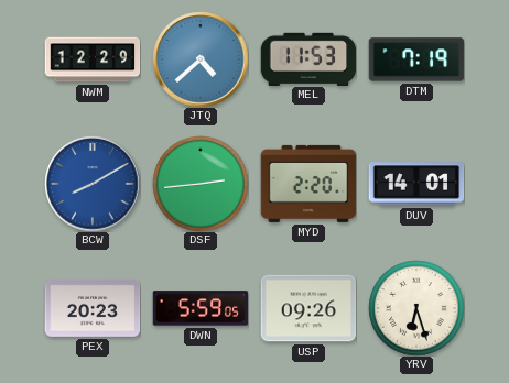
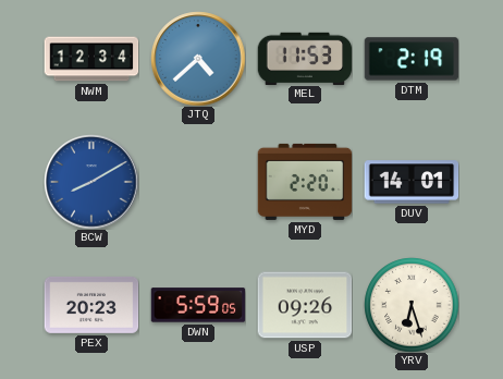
NWM: 12:29 -> 12:34 (91, 59)
DTM: 7:19 -> 2:19 (412, 59)
DSF: 2:44 -> none (201, 184)
